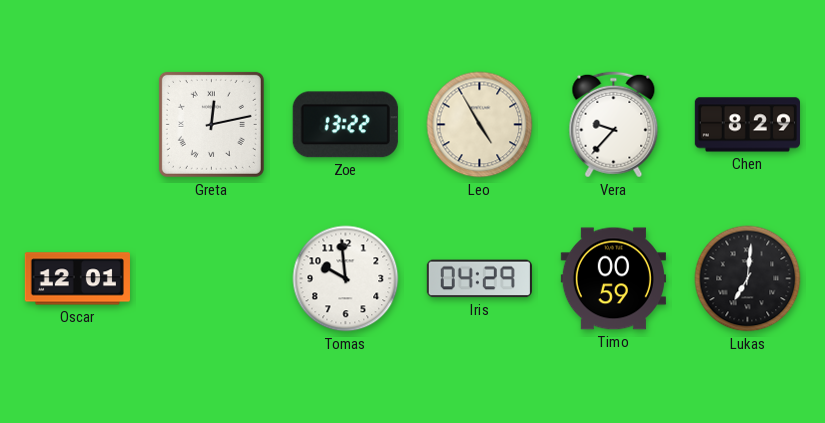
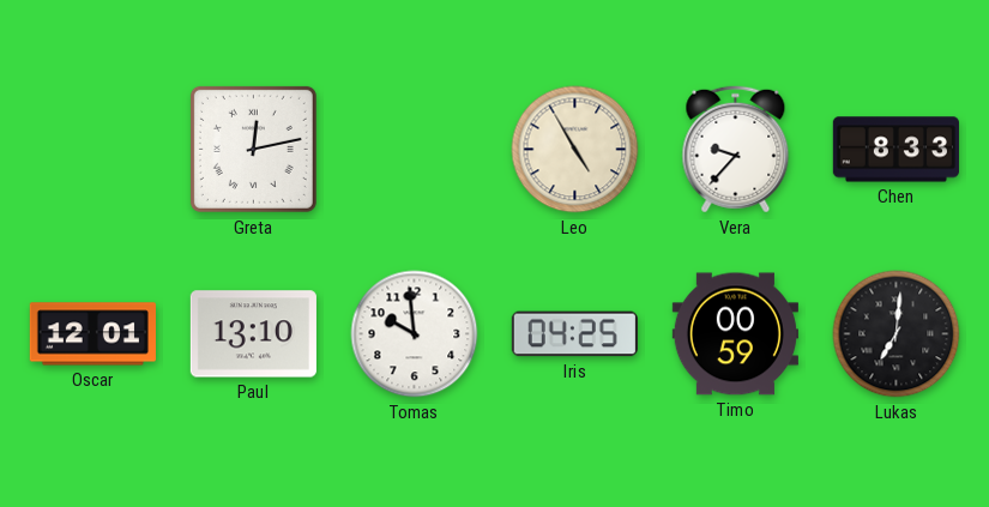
Zoe: 13:22 -> none (345, 125)
Chen: 8:29 -> 8:33 (895, 150)
Paul: none -> 13:10 (253, 334)
Iris: 04:29 -> 04:25 (574, 334)
